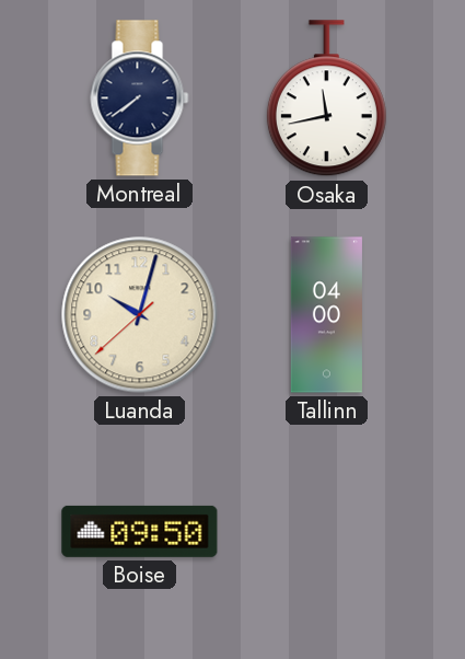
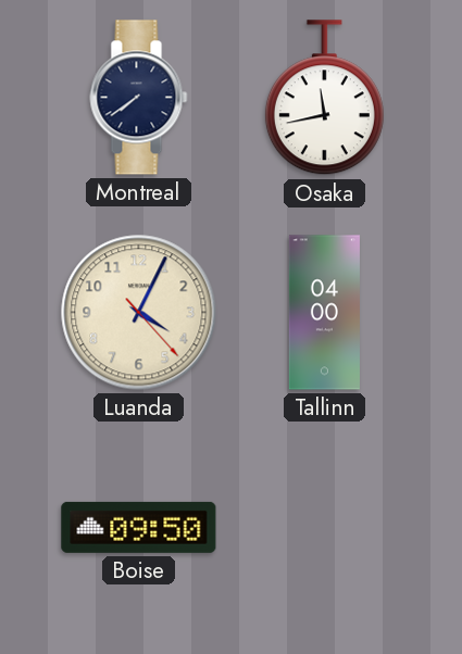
Luanda: 10:02 -> 4:04 (139, 313)
